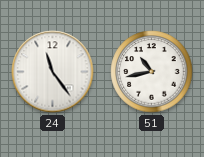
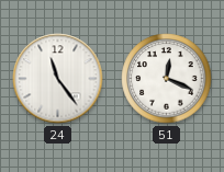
51: 10:43 -> 12:19 (167, 79)
